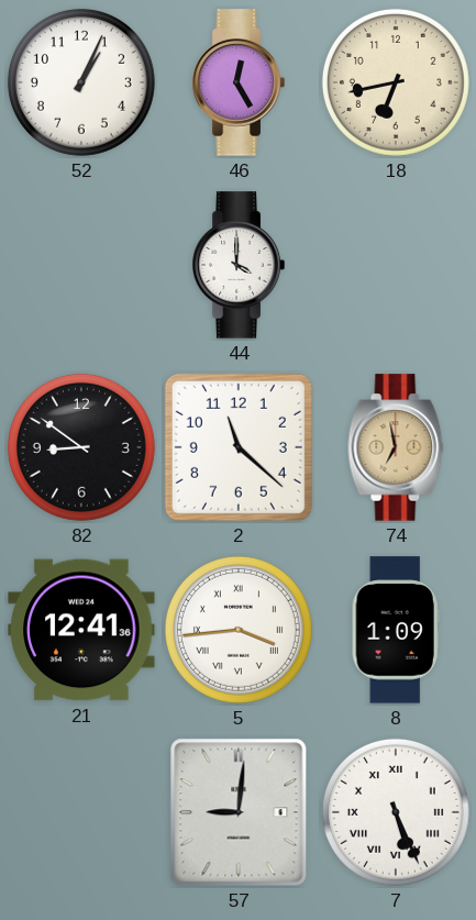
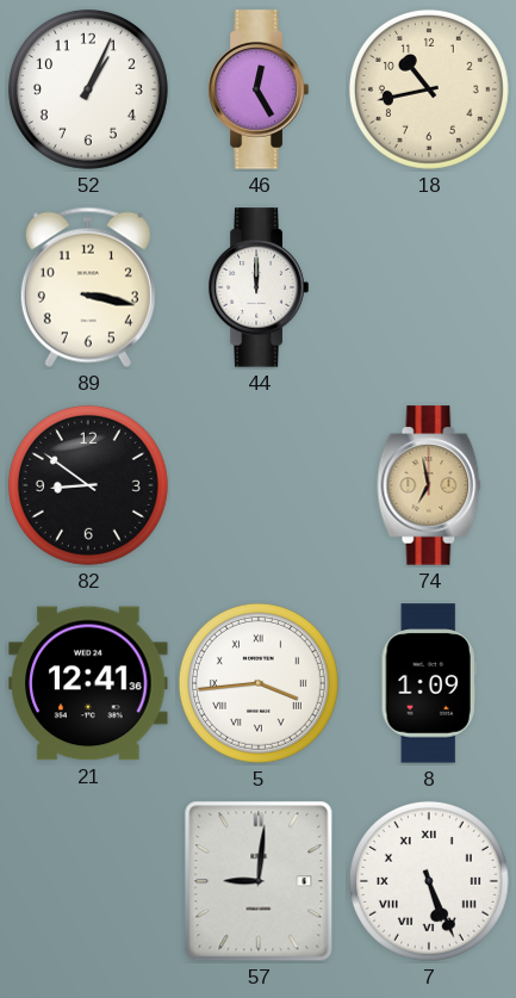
18: 6:43 -> 10:43 (429, 89)
89: none -> 3:17 (88, 287)
44: 4:00 -> 12:00 (259, 287)
2: 11:22 -> none (239, 447)
